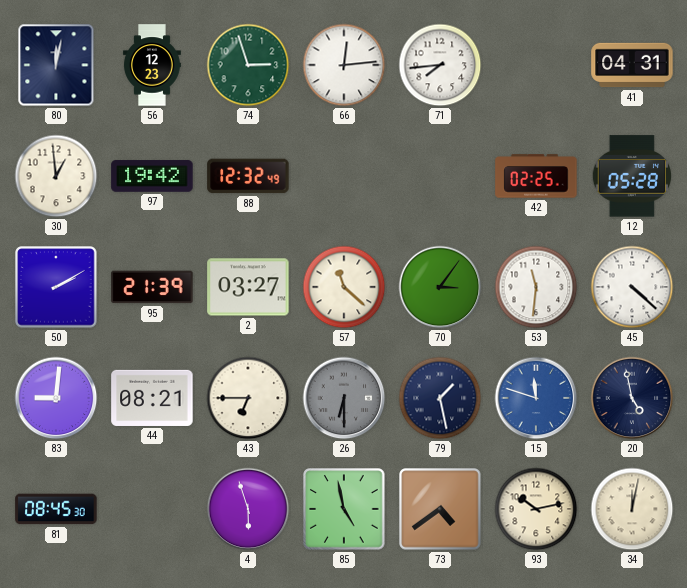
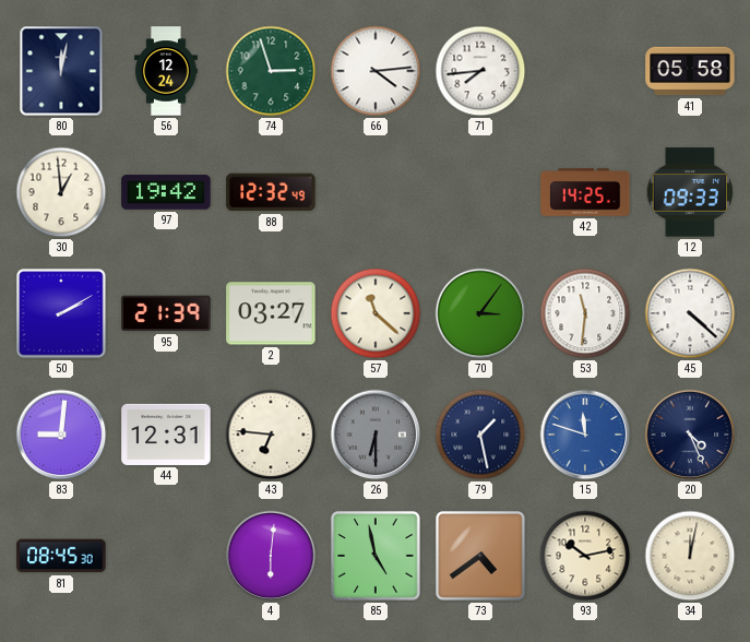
56: 12:23 -> 12:24 (166, 71)
66: 12:14 -> 4:14 (376, 71)
41: 04:31 -> 05:58 (690, 71)
42: 02:25 -> 14:25 (585, 192)
12: 05:28 -> 09:33 (690, 192)
44: 08:21 -> 12:31 (166, 435)
43: 6:45 -> 6:46 (271, 435)
20: 4:58 -> 4:26 (690, 435)
4: 5:57 -> 6:01 (271, 556)
